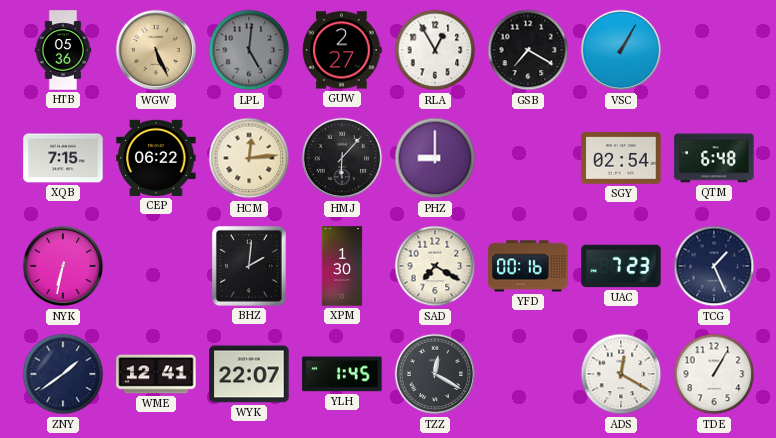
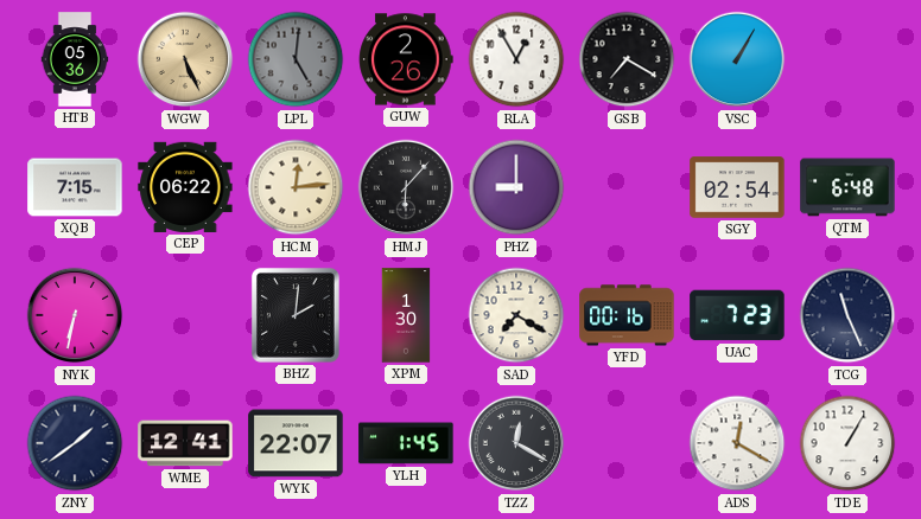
GUW: 2:27 -> 2:26 (406, 59)
TCG: 1:26 -> 11:26 (847, 315)
